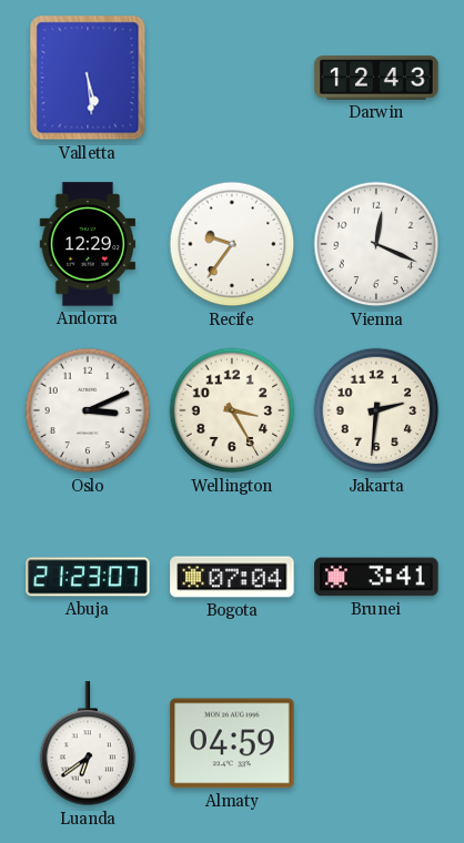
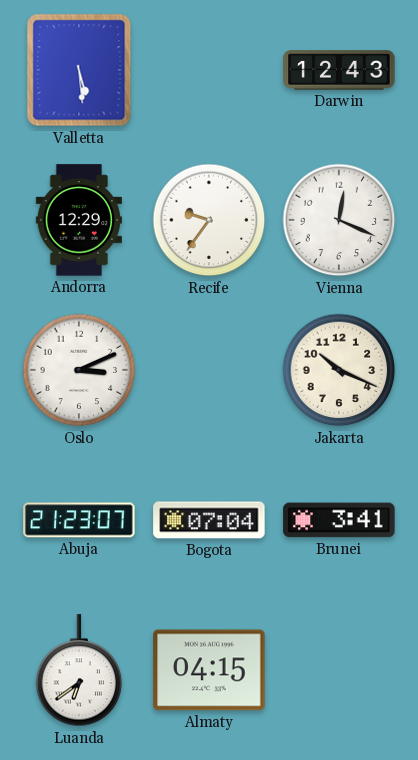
Wellington: 3:25 -> none (232, 410)
Jakarta: 2:31 -> 10:19 (339, 370)
Almaty: 04:59 -> 04:15 (209, 670)
